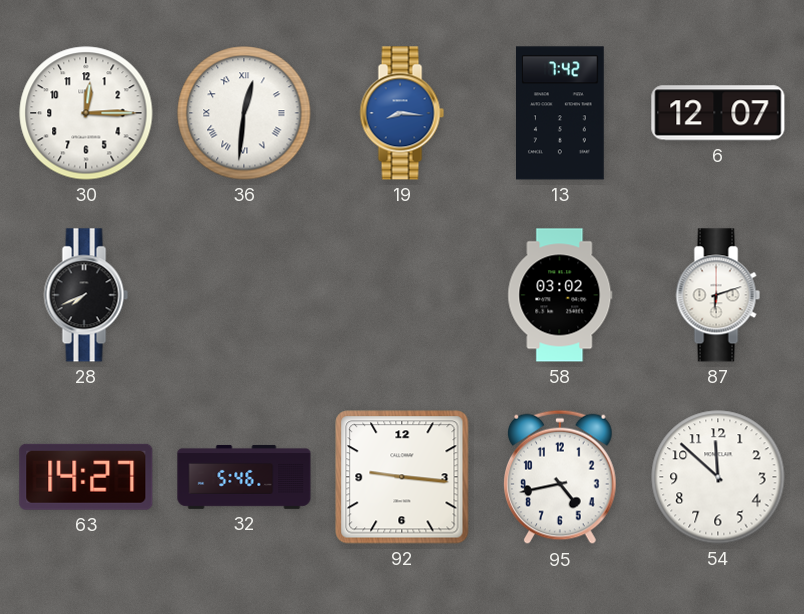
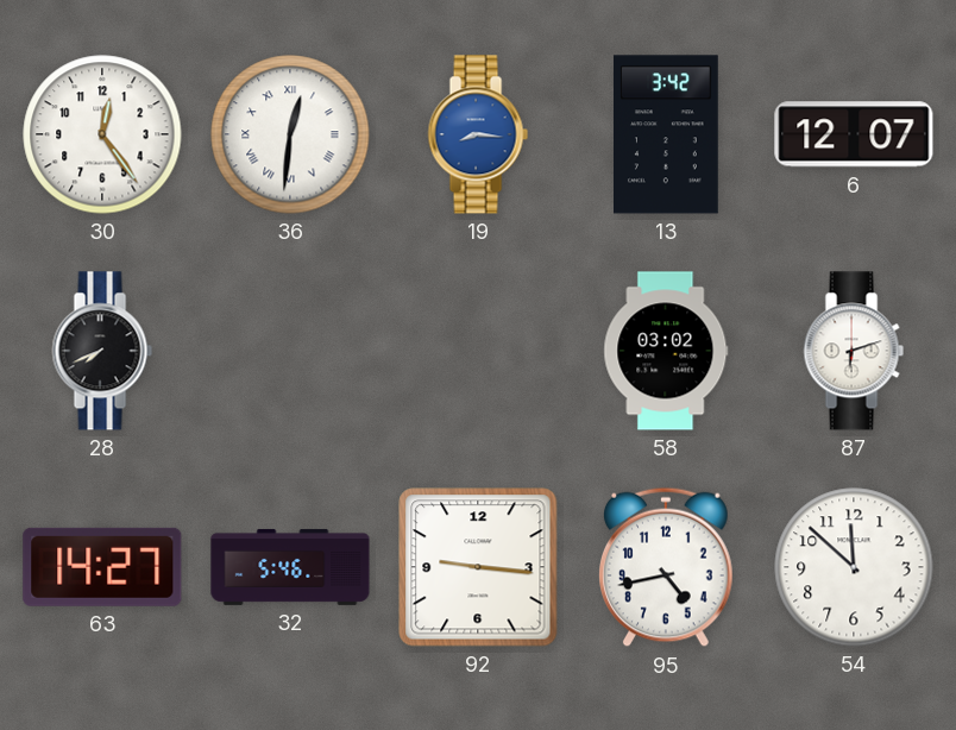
30: 12:15 -> 12:24 (102, 134)
13: 7:42 -> 3:42 (667, 134)
